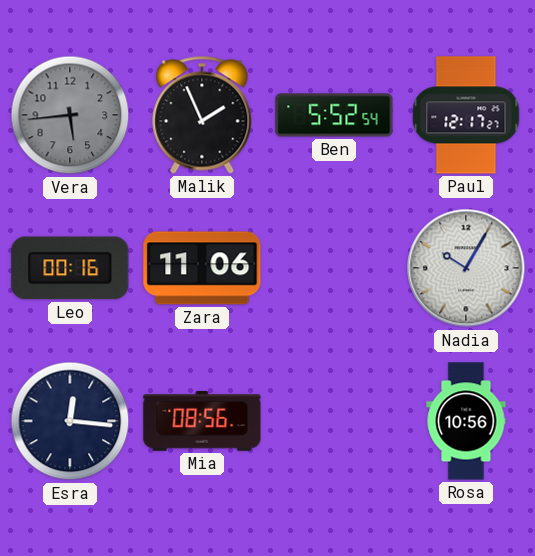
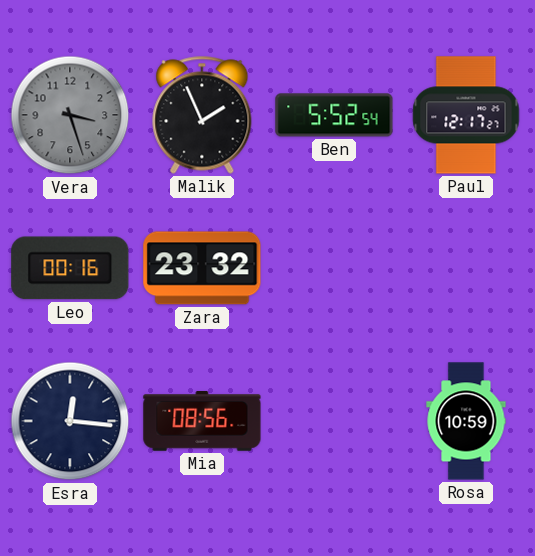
Vera: 5:44 -> 3:27 (70, 115)
Zara: 11:06 -> 23:32 (202, 268)
Nadia: 10:05 -> none (466, 268)
Rosa: 10:56 -> 10:59 (466, 421)
